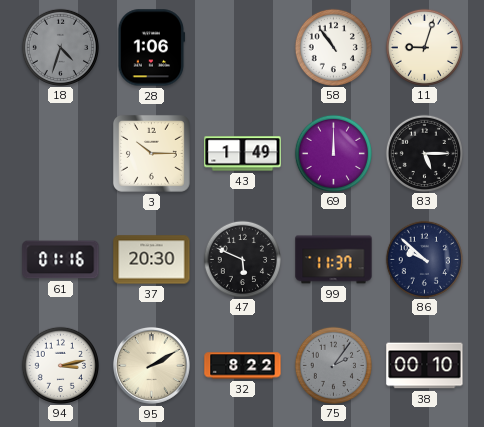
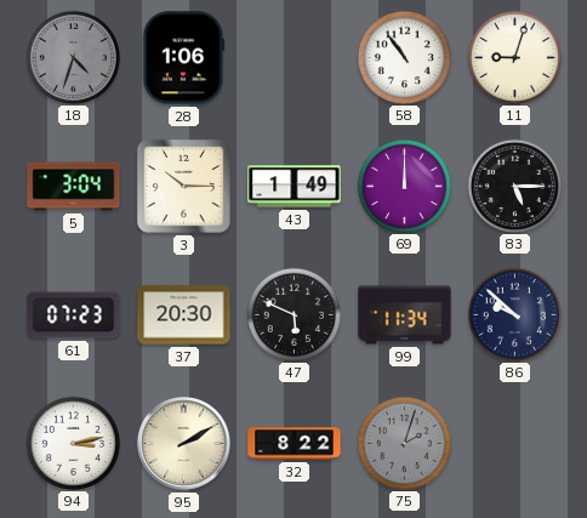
5: none -> 3:04 (74, 187)
61: 01:16 -> 07:23 (74, 315)
99: 11:37 -> 11:34 (405, 315)
75: 2:06 -> 2:03 (404, 443)
38: 00:10 -> none (425, 366)
